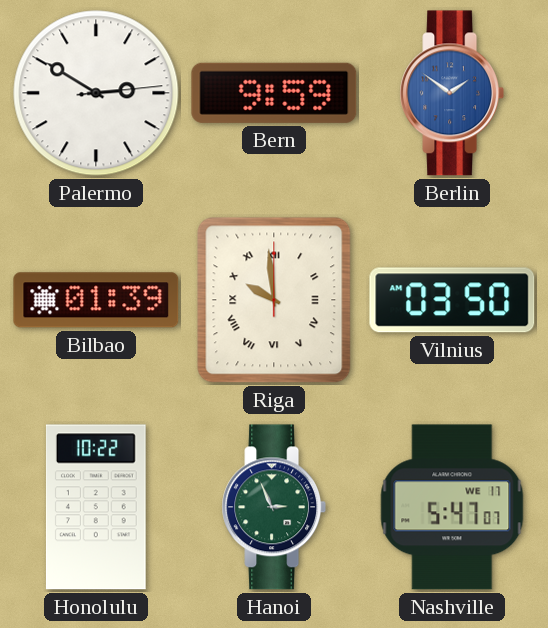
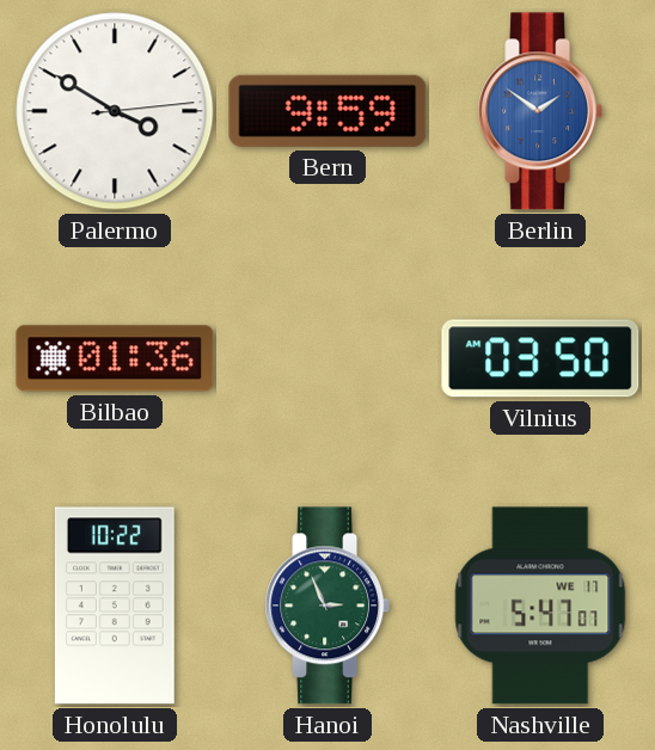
Palermo: 2:50 -> 3:50 (115, 111)
Bilbao: 01:39 -> 01:36 (115, 358)
Riga: 9:59 -> none (274, 300)
